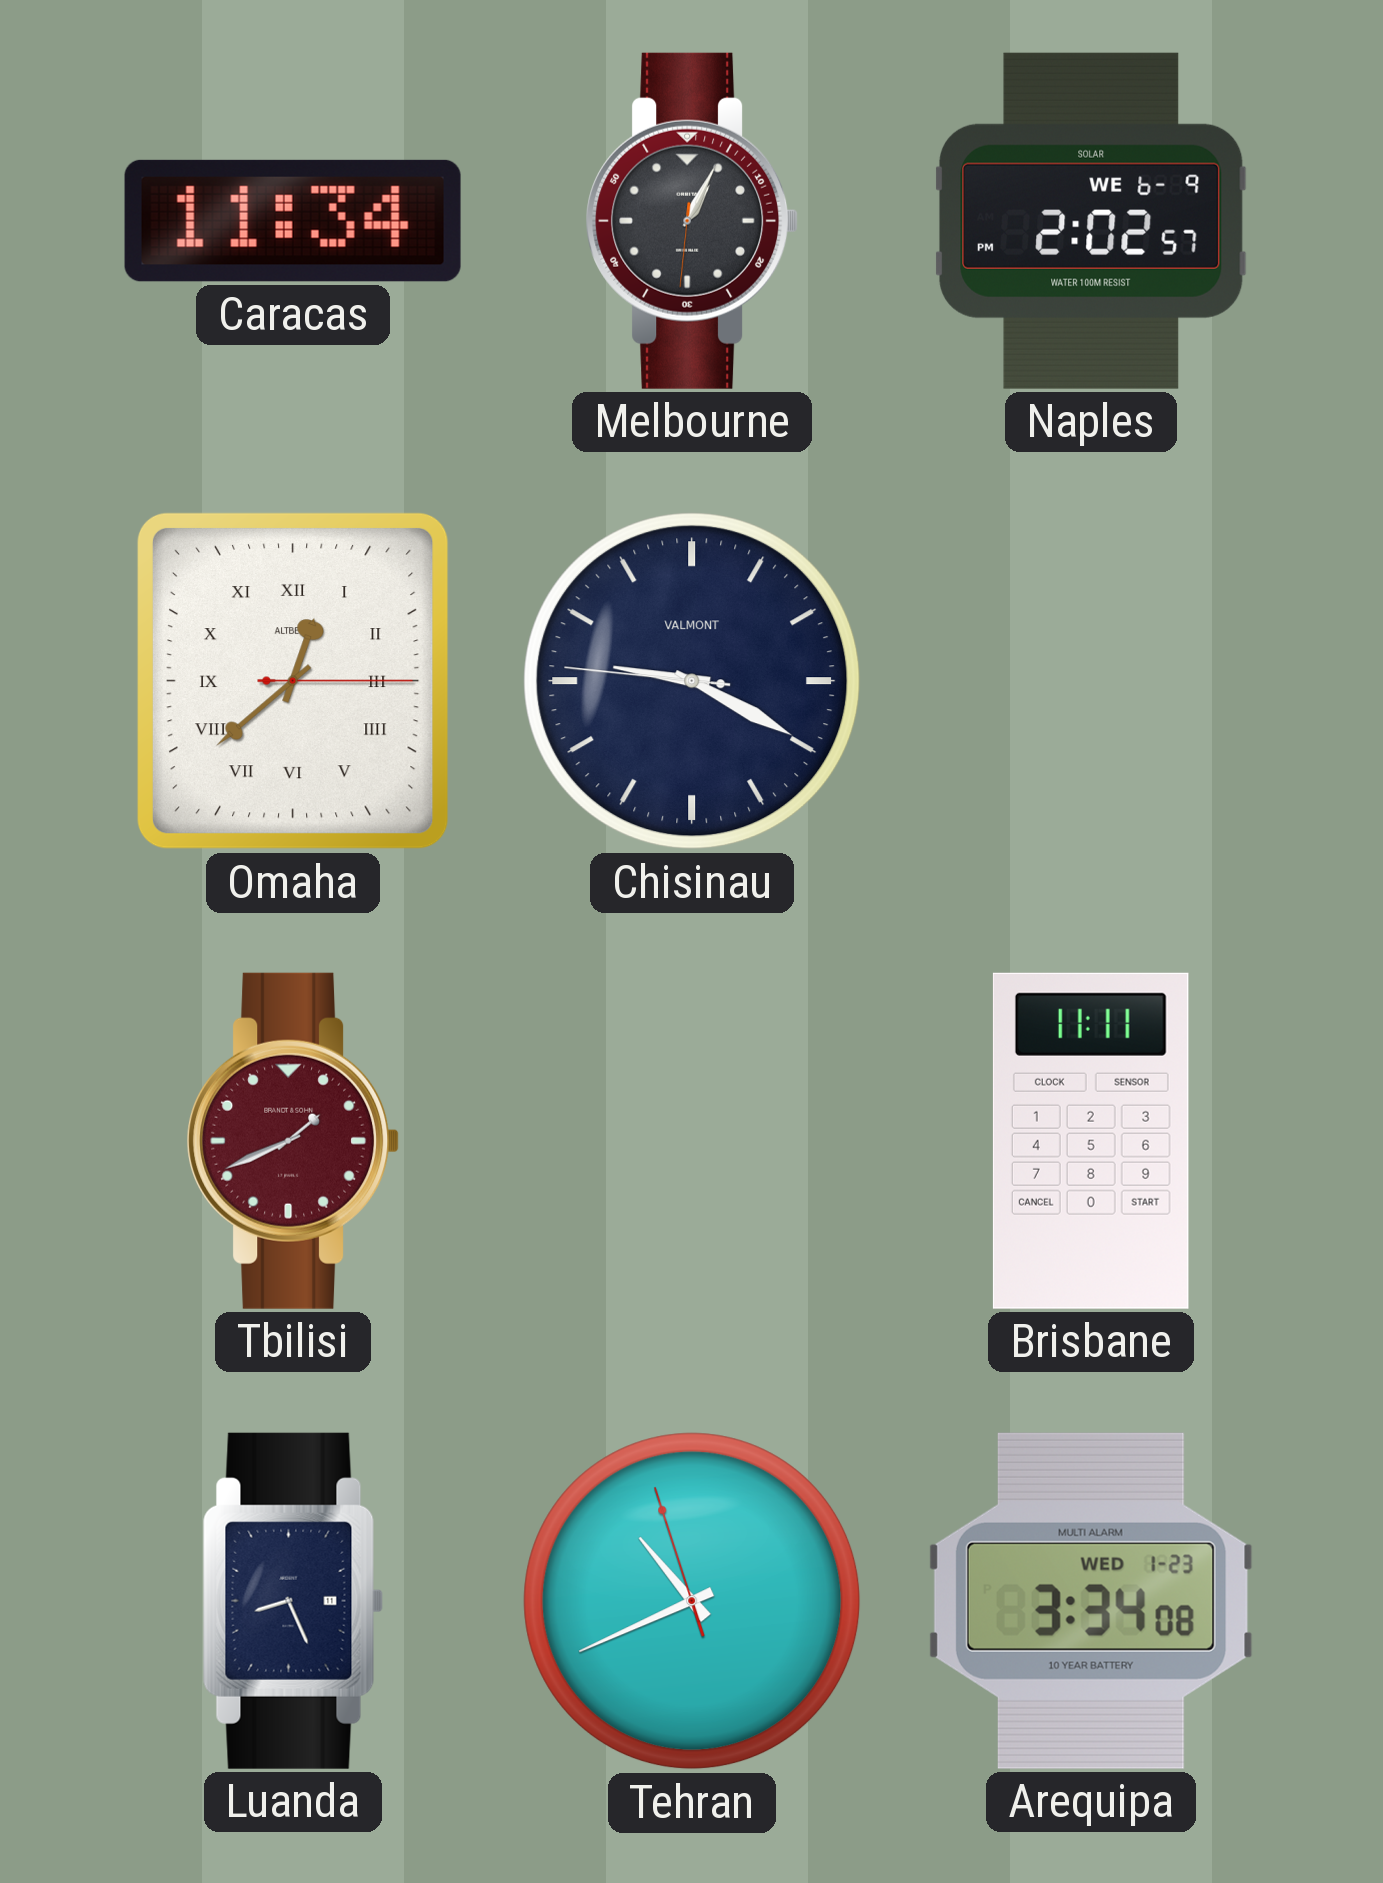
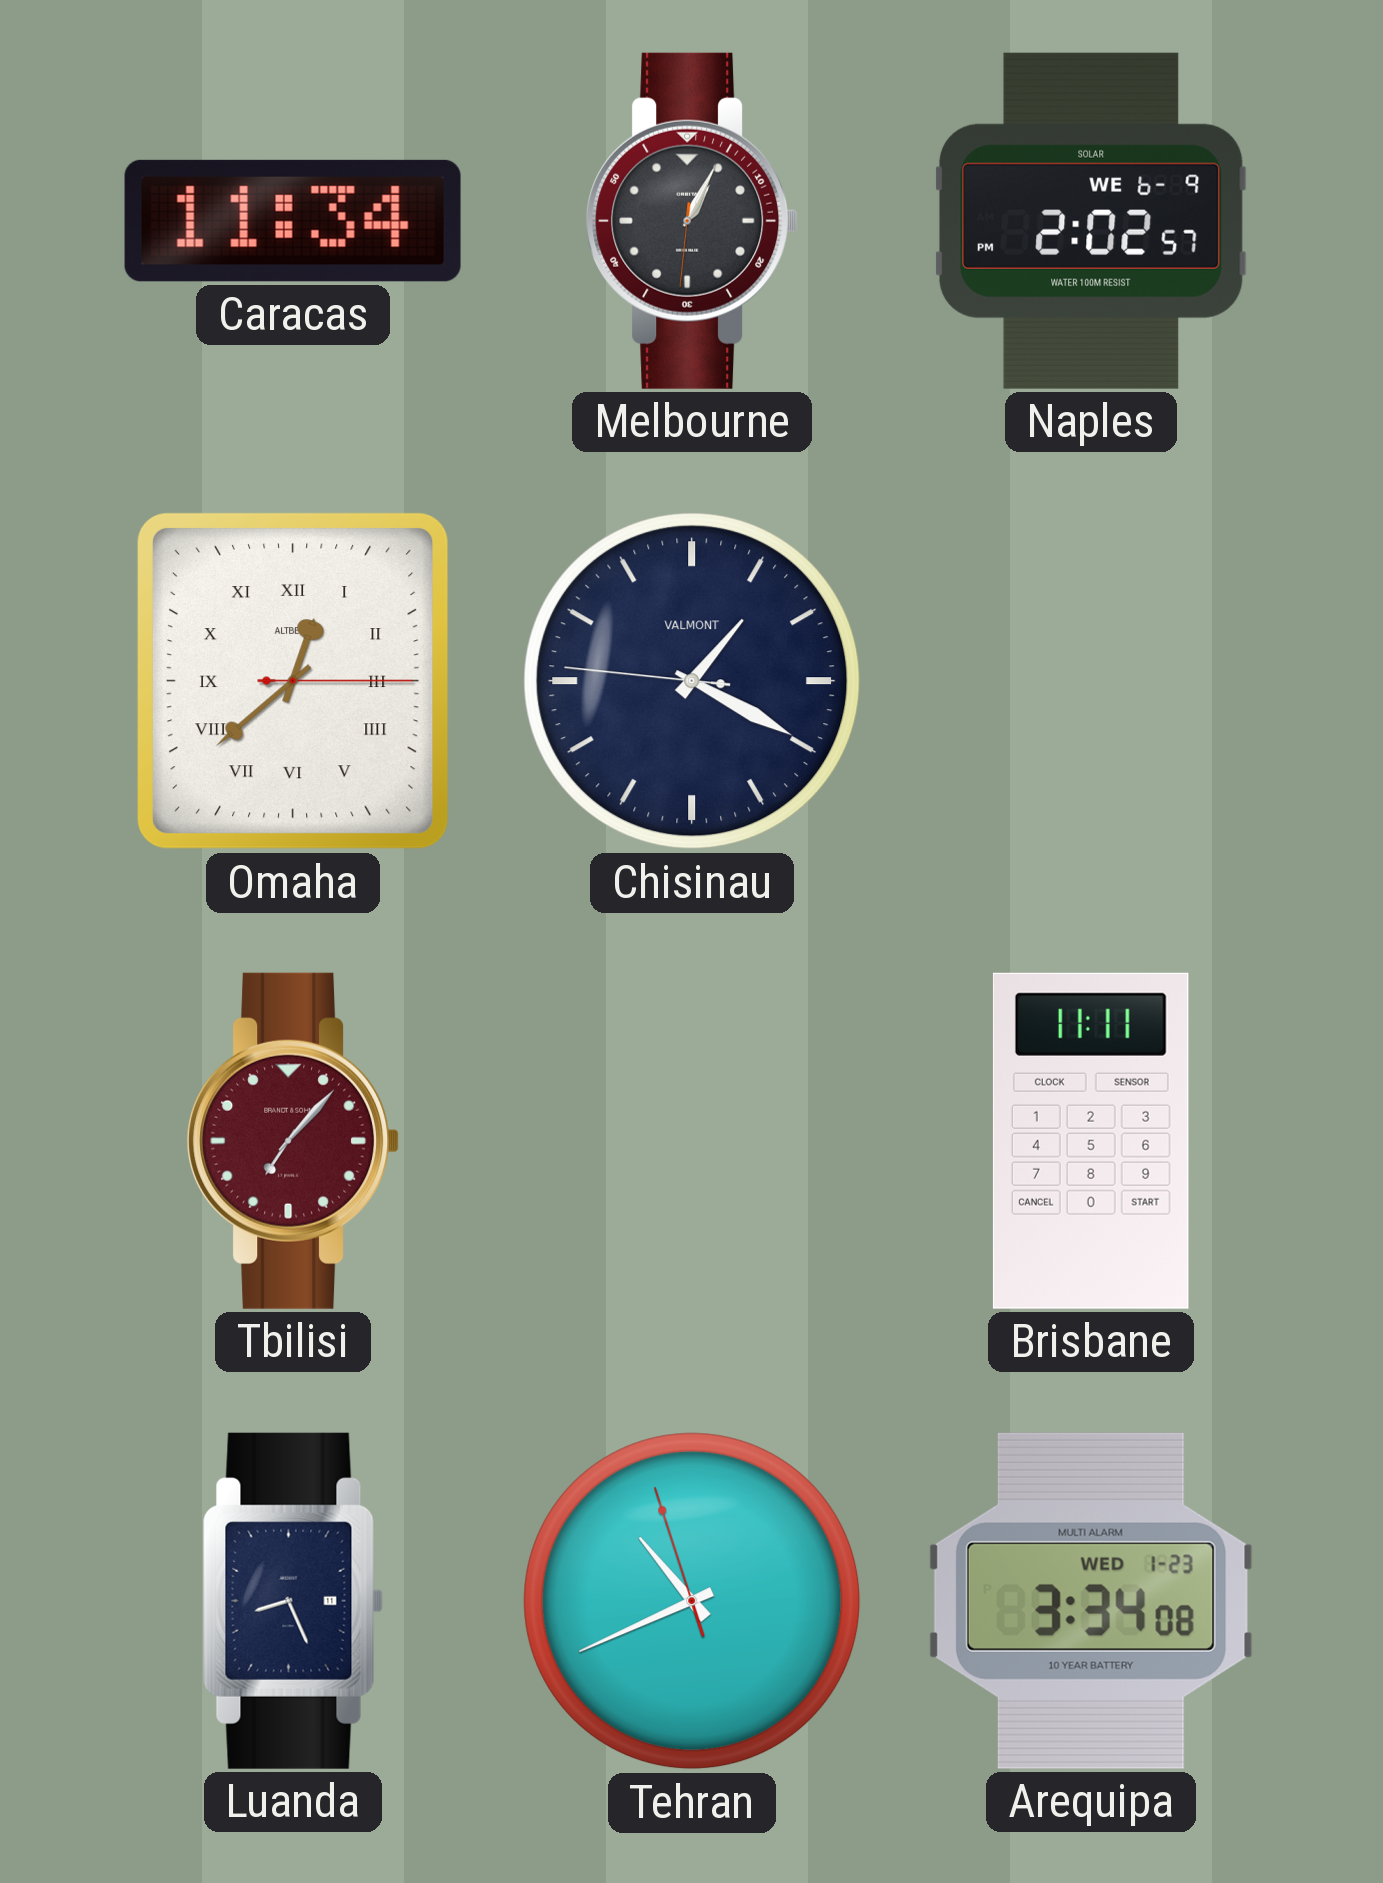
Chisinau: 9:19 -> 1:19 (692, 681)
Tbilisi: 1:41 -> 7:07 (293, 1141)
